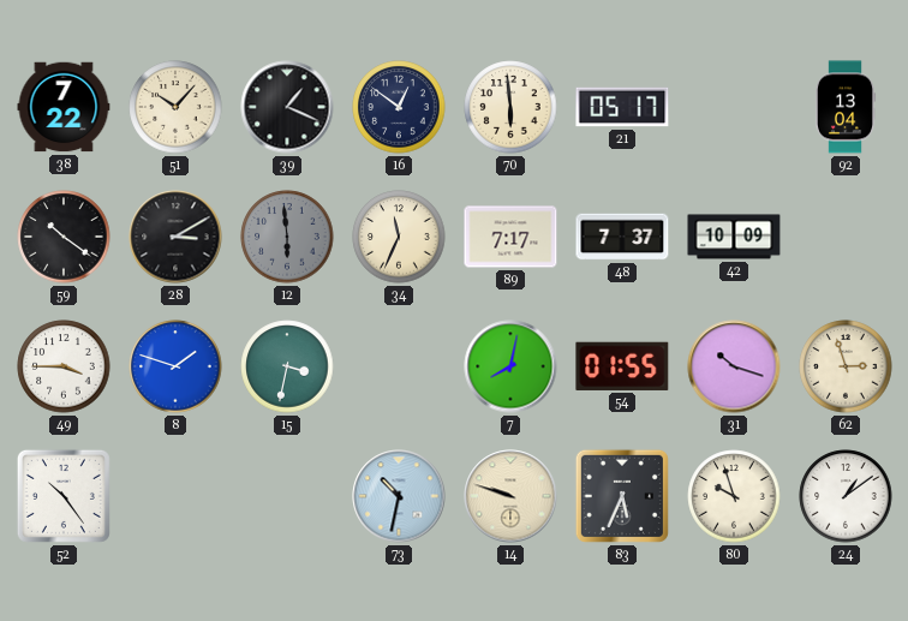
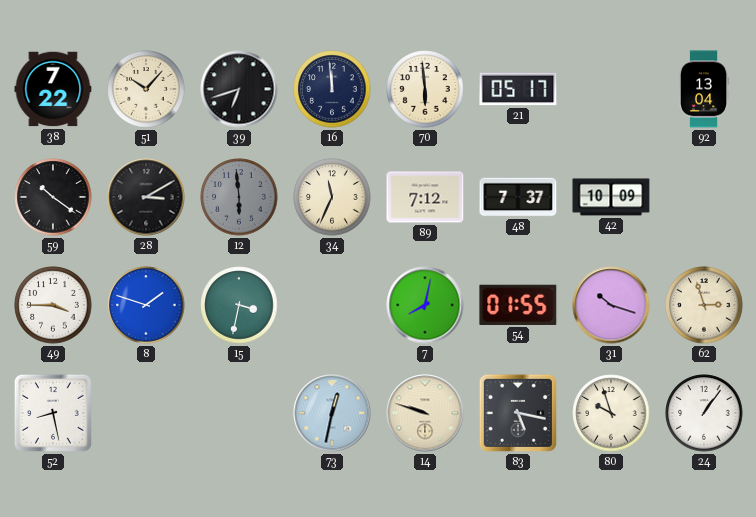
39: 1:19 -> 6:42 (239, 89)
16: 12:51 -> 11:59 (332, 89)
89: 7:17 -> 7:12 (425, 197)
52: 10:24 -> 8:28 (53, 413)
73: 10:32 -> 12:32 (332, 413)
83: 5:34 -> 5:17 (518, 413)
24: 1:09 -> 1:06 (704, 413)
